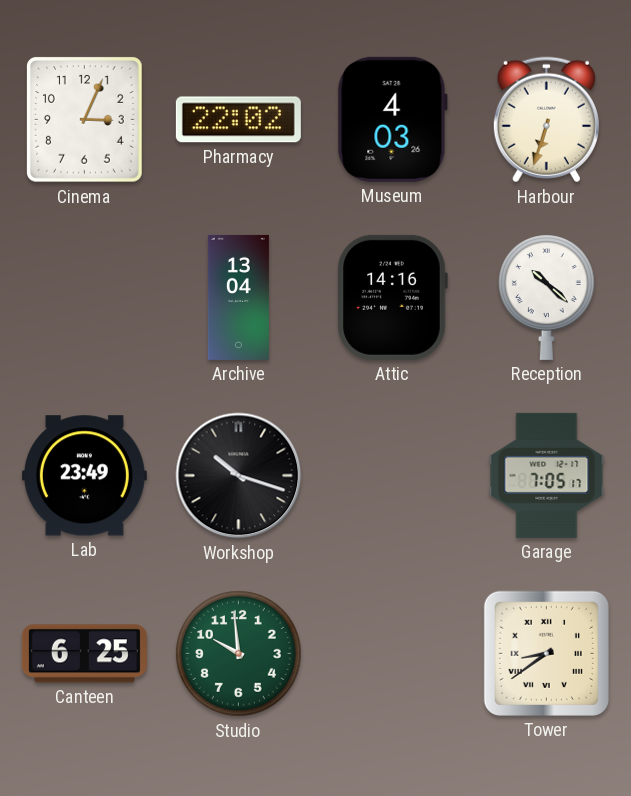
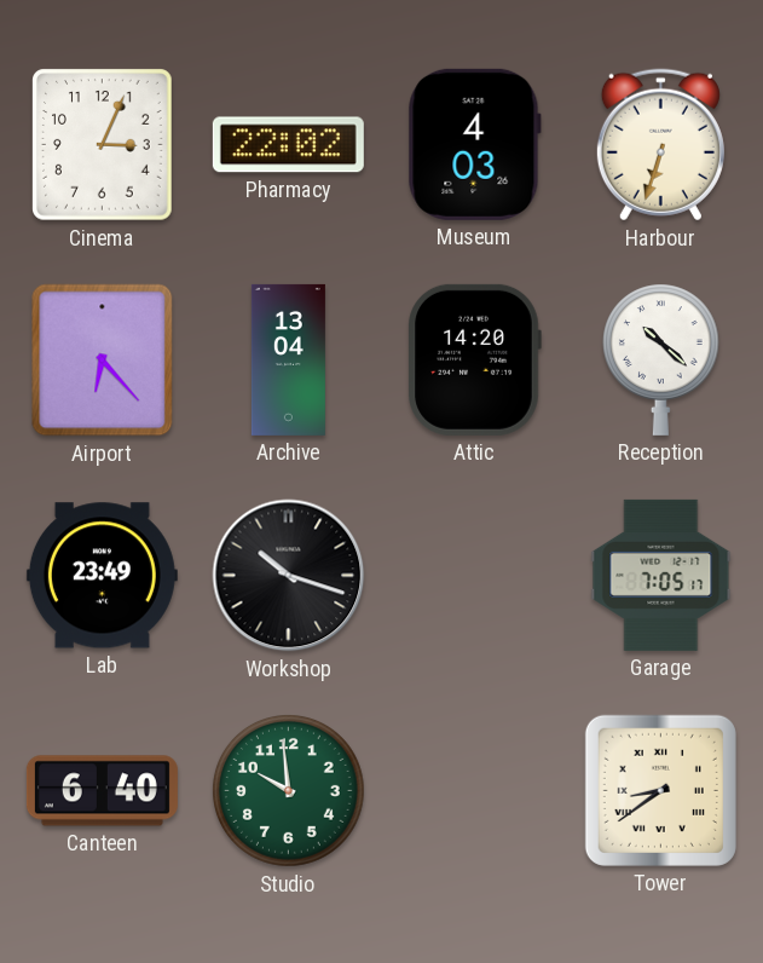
Airport: none -> 6:23 (103, 361)
Attic: 14:16 -> 14:20 (474, 359)
Canteen: 6:25 -> 6:40 (102, 791)
